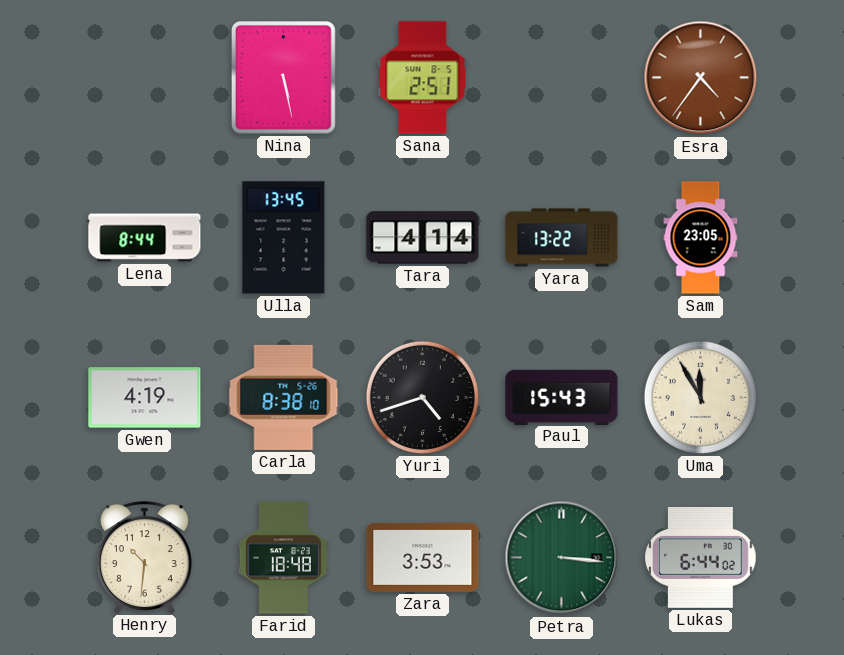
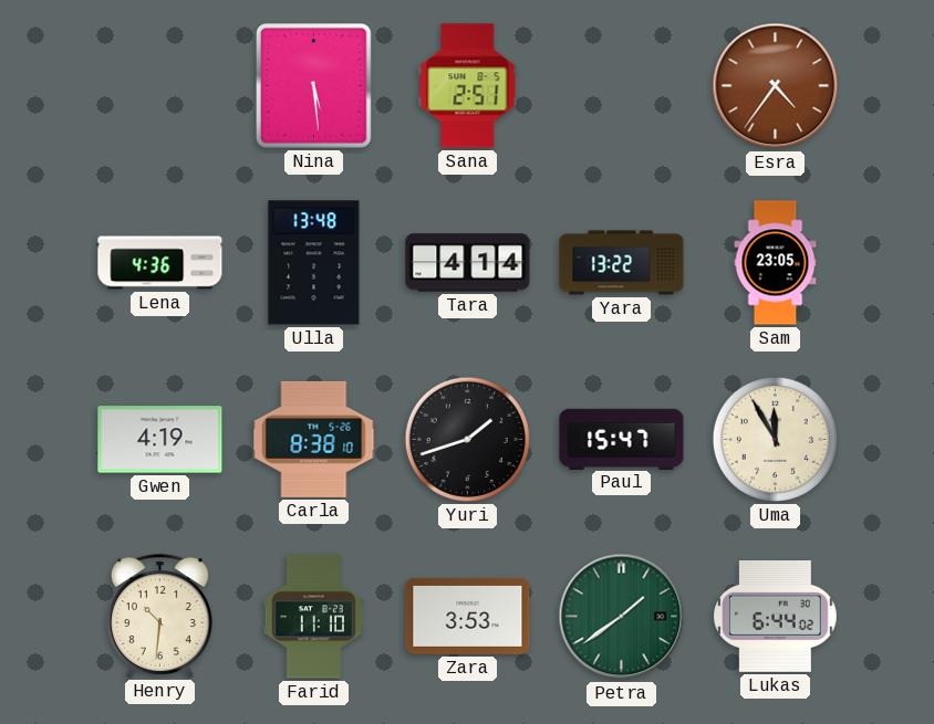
Nina: 5:28 -> 5:29 (314, 86)
Lena: 8:44 -> 4:36 (160, 263)
Ulla: 13:45 -> 13:48 (314, 263)
Yuri: 4:42 -> 1:42 (467, 439)
Paul: 15:43 -> 15:47 (622, 439)
Farid: 18:48 -> 11:10 (313, 617)
Petra: 3:16 -> 1:39 (622, 617)
